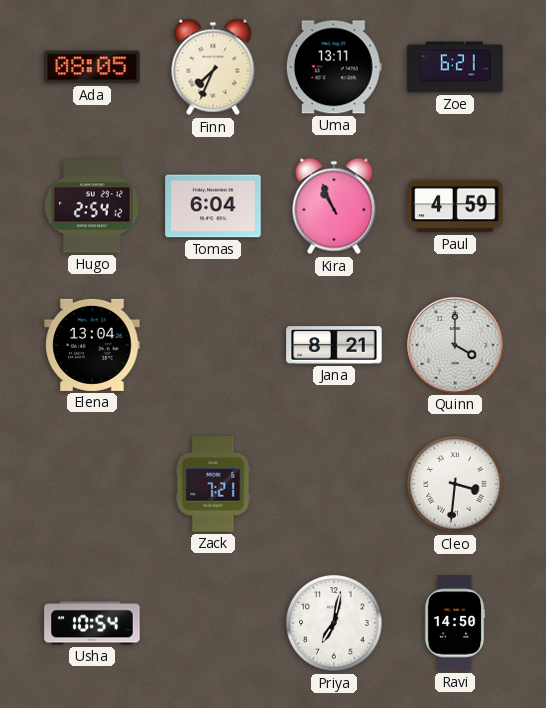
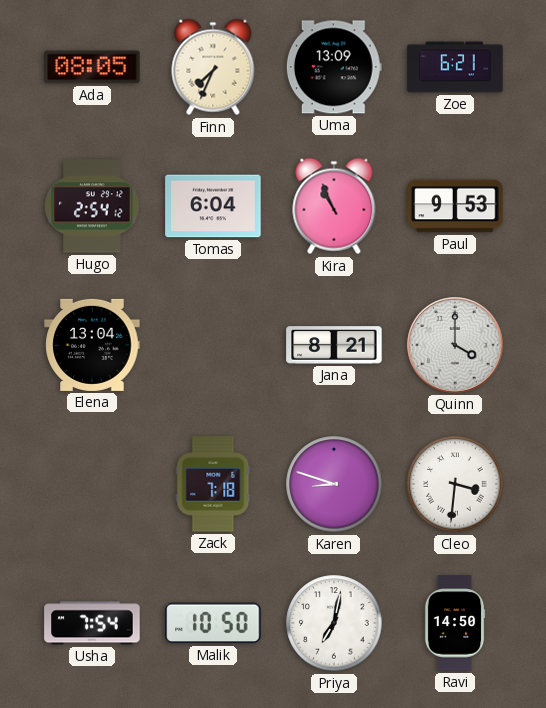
Uma: 13:11 -> 13:09 (334, 67)
Paul: 4:59 -> 9:53 (455, 206)
Zack: 7:21 -> 7:18 (213, 484)
Karen: none -> 8:48 (334, 484)
Usha: 10:54 -> 7:54 (92, 623)
Malik: none -> 10:50 (213, 623)
